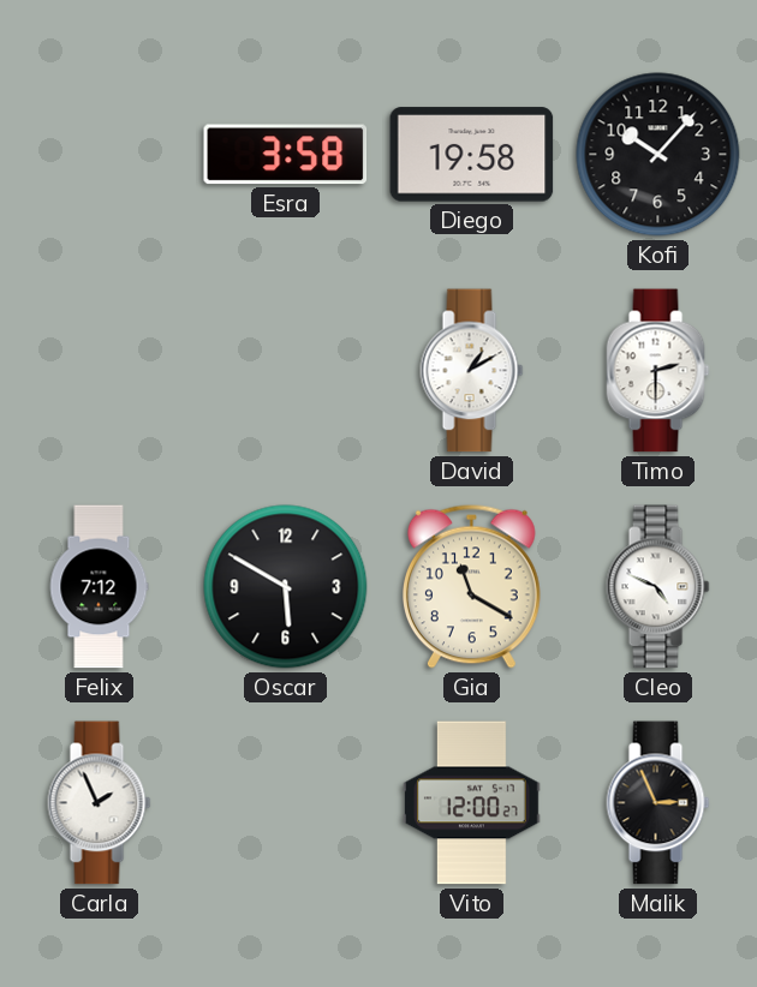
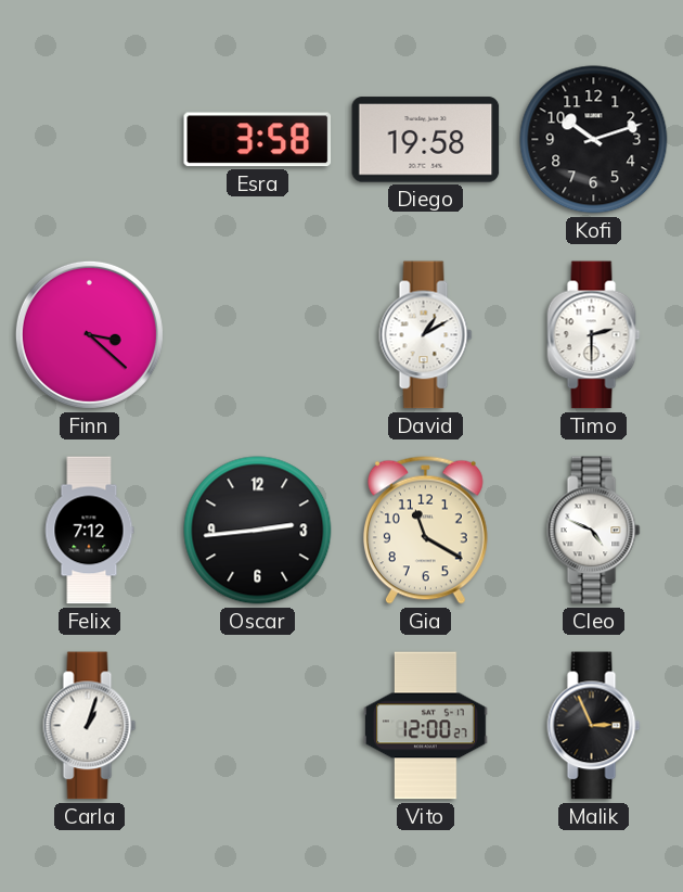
Kofi: 10:07 -> 10:12 (594, 140)
Finn: none -> 3:22 (89, 334)
Oscar: 5:50 -> 2:44 (258, 531)
Carla: 1:56 -> 1:03 (90, 726)
